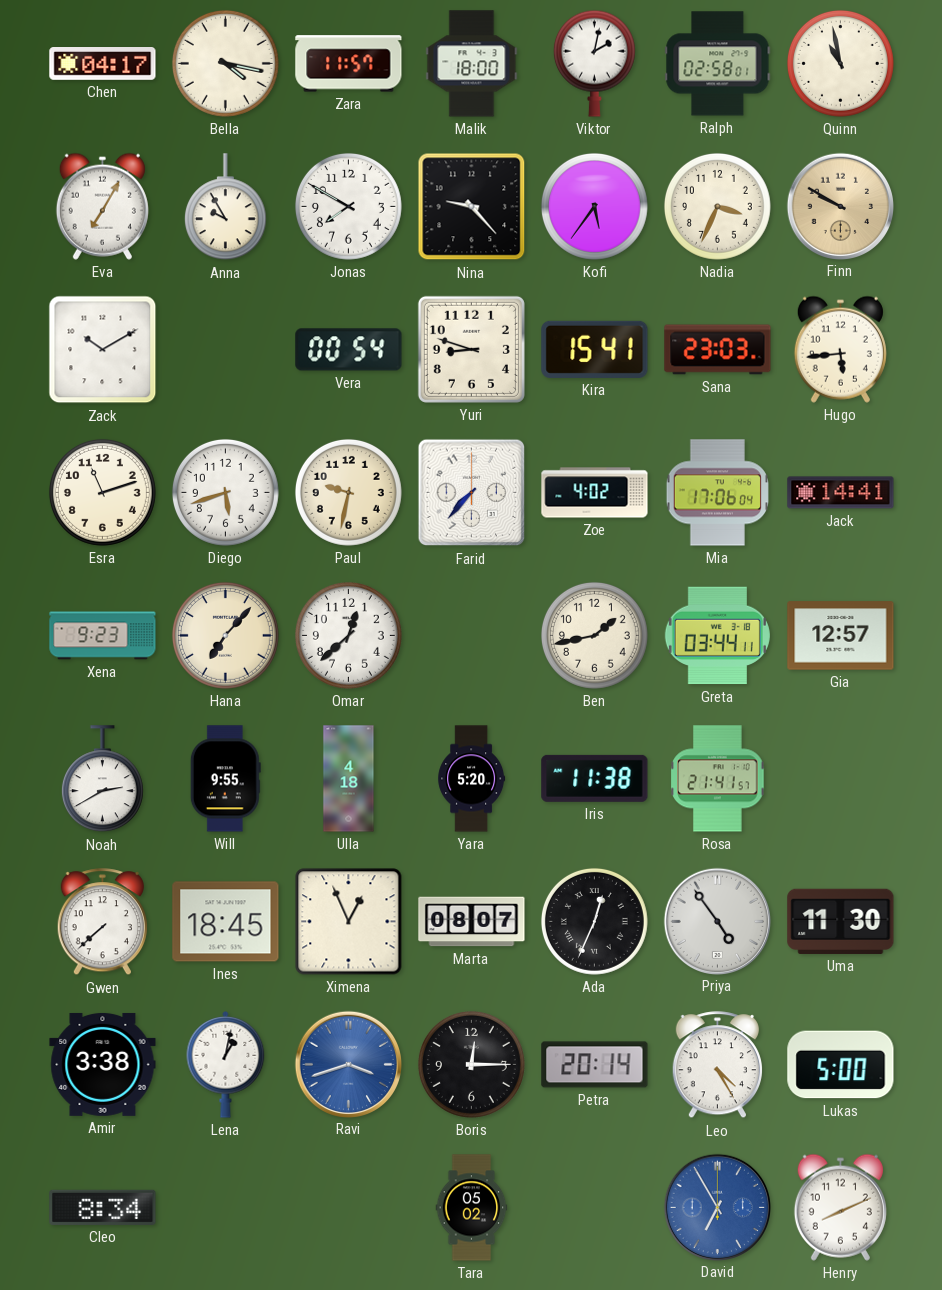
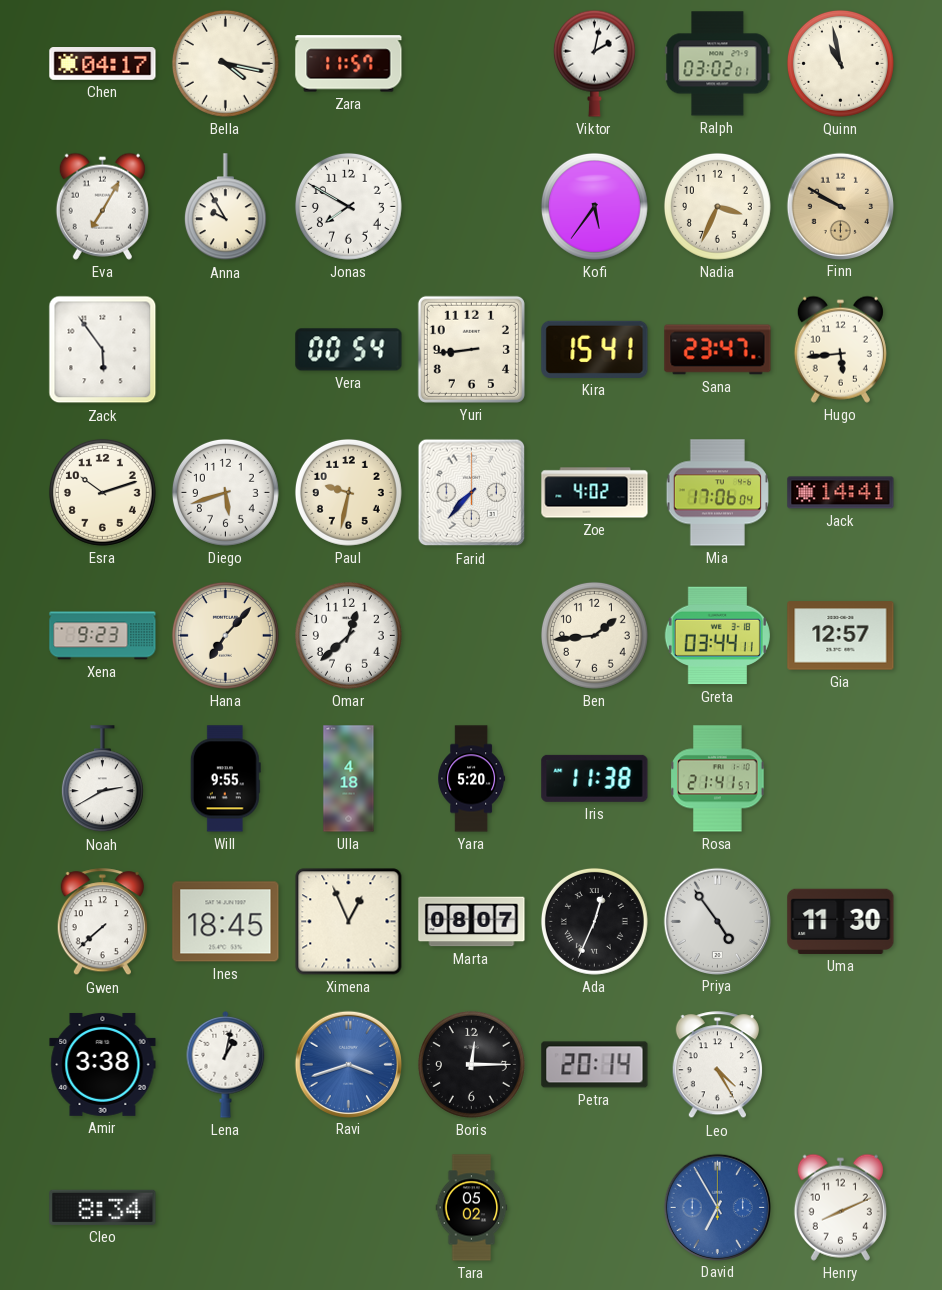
Malik: 18:00 -> none (472, 64)
Ralph: 02:58 -> 03:02 (718, 64)
Nina: 9:23 -> none (472, 207)
Zack: 10:10 -> 5:54 (103, 350)
Yuri: 8:48 -> 8:44 (471, 349)
Sana: 23:03 -> 23:47 (718, 350)
Esra: 11:12 -> 10:12 (102, 492)
Ben: 1:43 -> 1:44 (594, 635)
Lukas: 5:00 -> none (841, 1065)
